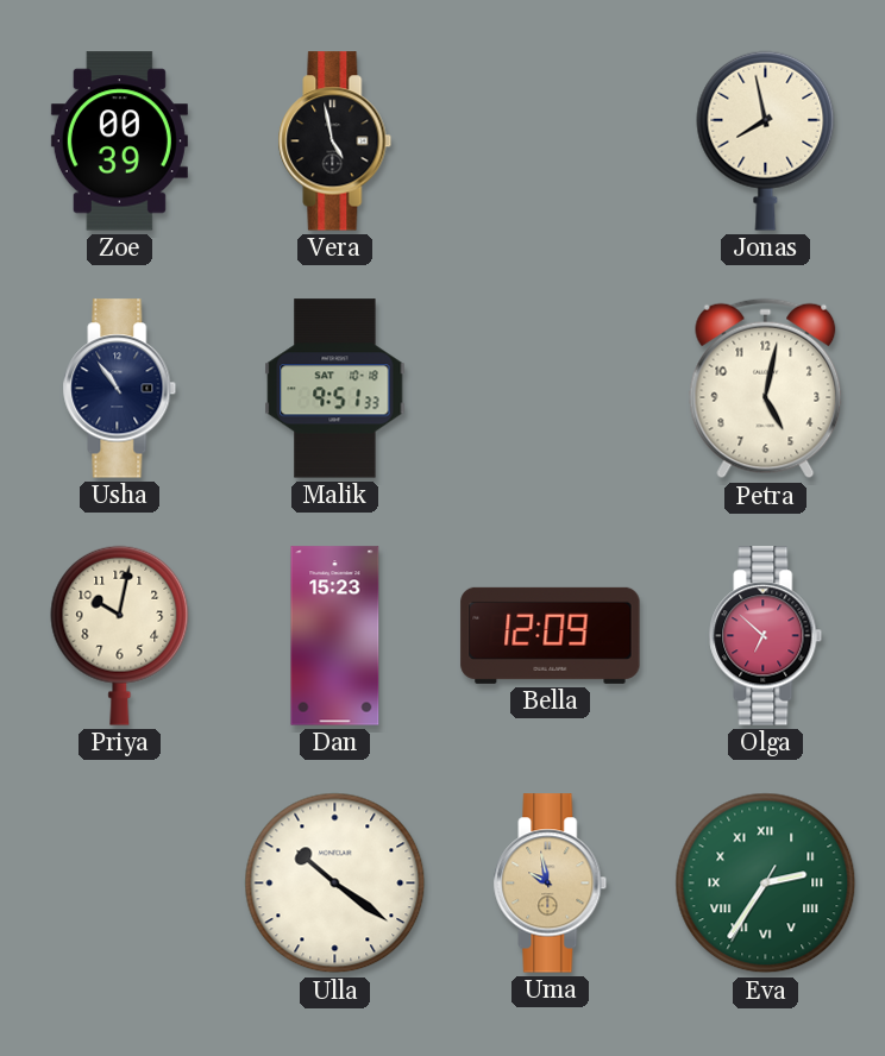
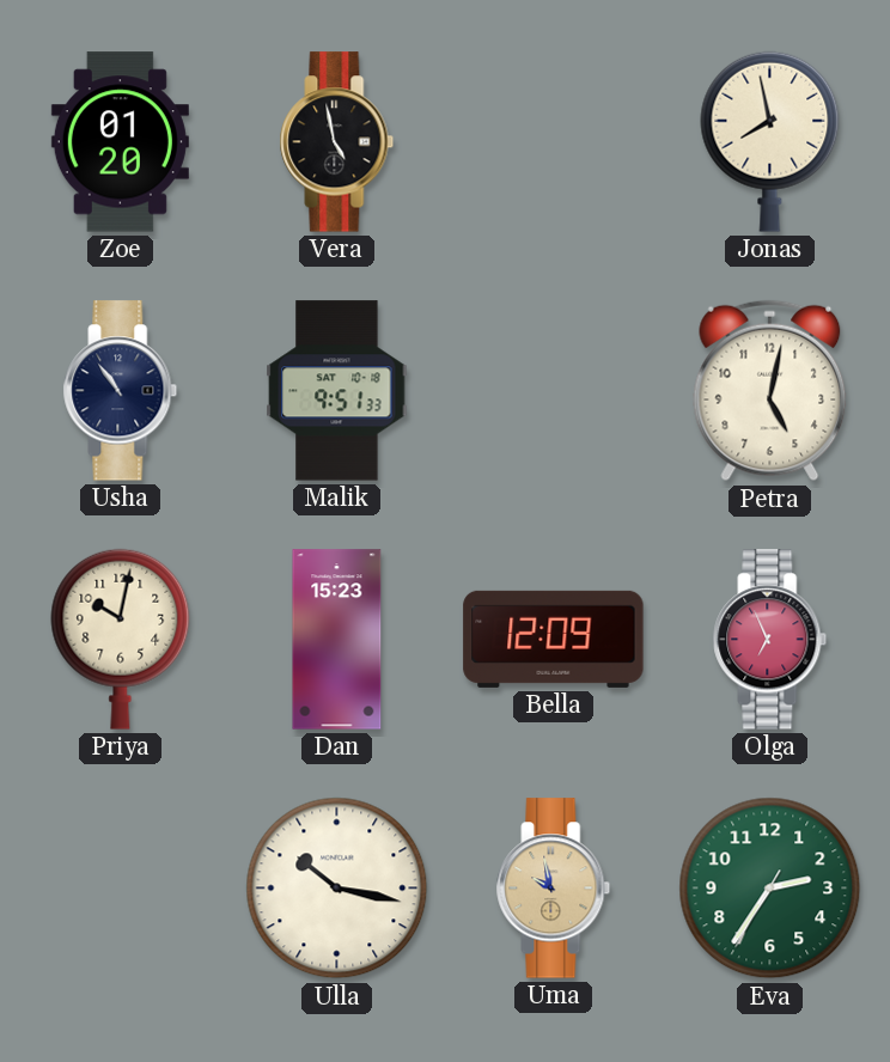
Zoe: 00:39 -> 01:20 (120, 142)
Olga: 6:52 -> 6:56 (770, 640)
Ulla: 10:21 -> 10:17 (337, 889)
Eva numerals: Roman -> Arabic (770, 889)
